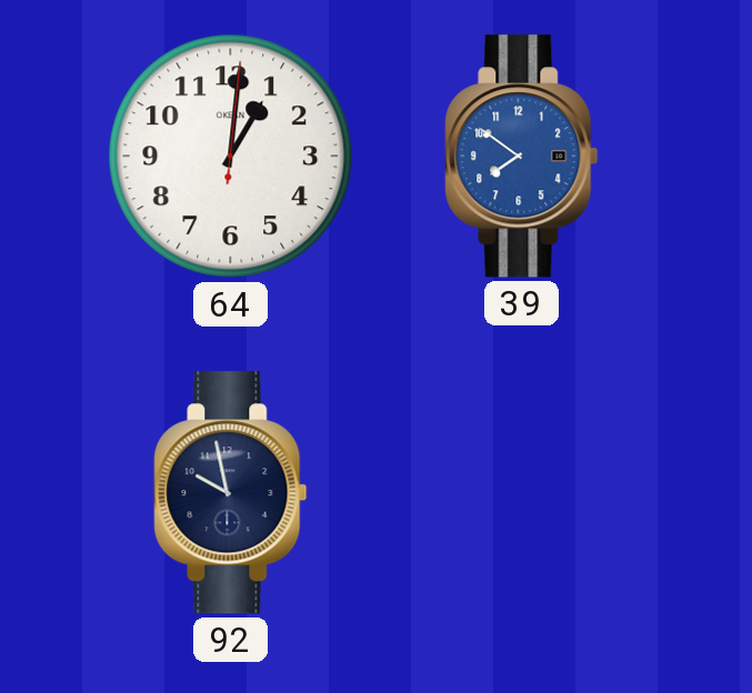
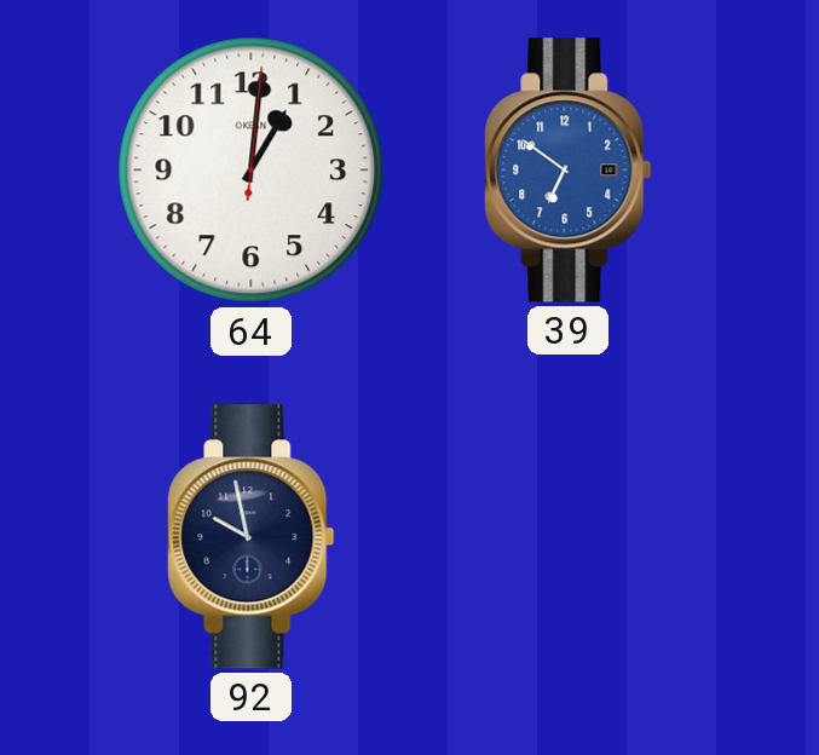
39: 7:51 -> 6:51 (569, 171)
